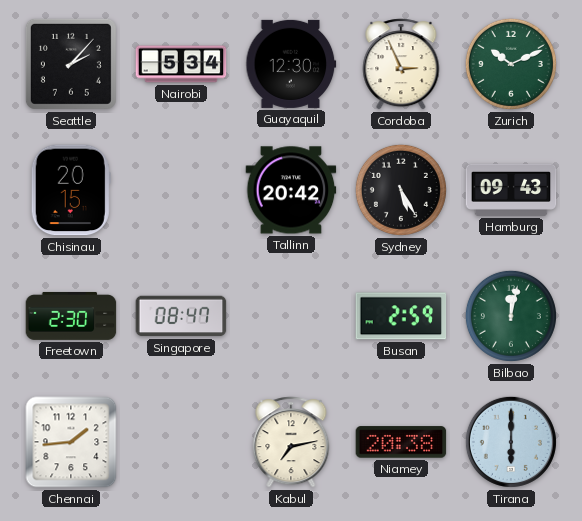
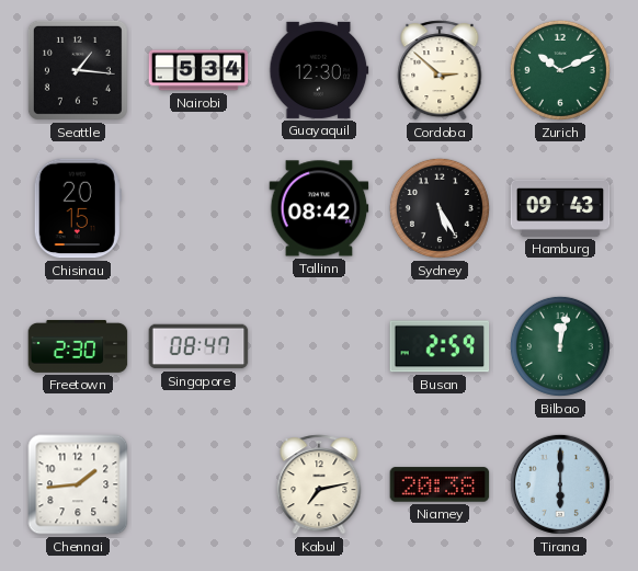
Seattle: 2:07 -> 1:16 (78, 70)
Cordoba: 2:56 -> 2:52 (440, 70)
Tallinn: 20:42 -> 08:42 (319, 208)
